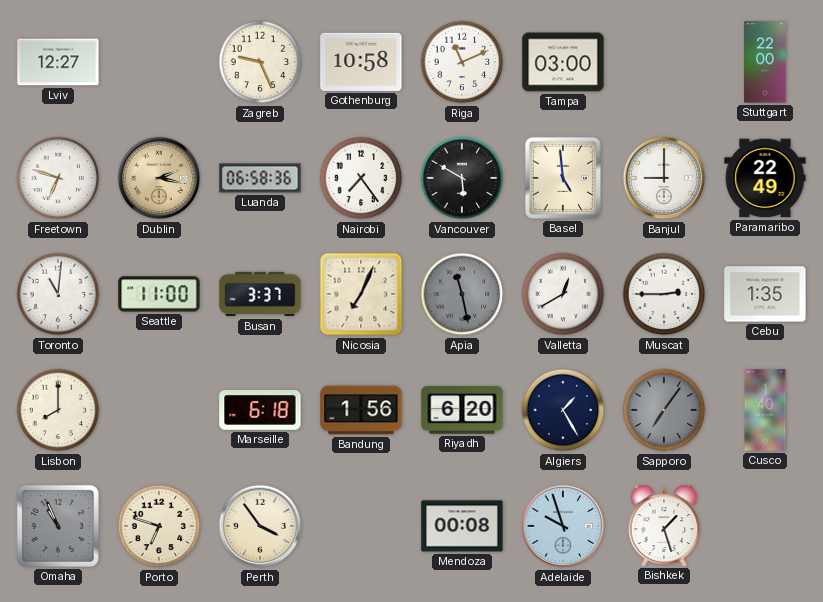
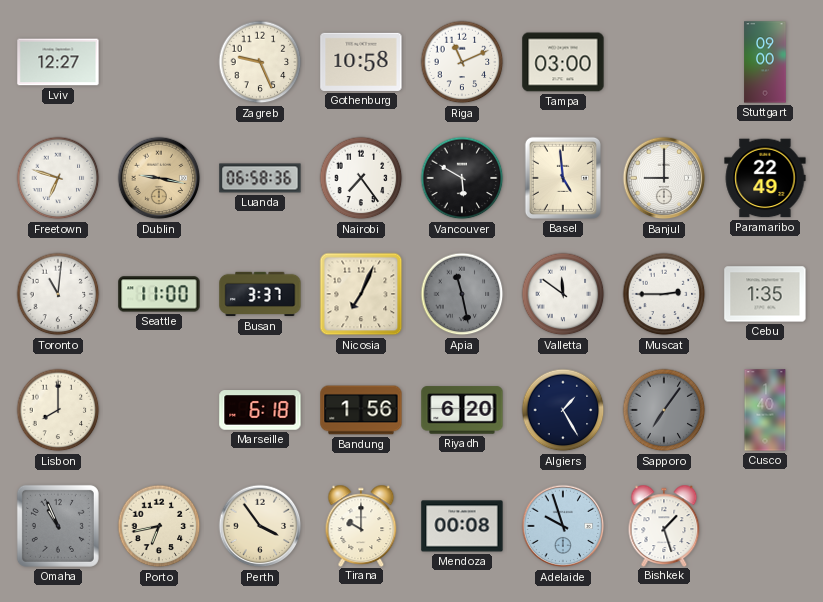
Stuttgart: 22:00 -> 09:00 (765, 62)
Dublin: 2:17 -> 9:17 (159, 178)
Valletta: 12:40 -> 11:51 (563, 294)
Porto: 6:48 -> 6:43 (159, 526)
Tirana: none -> 10:00 (361, 525)
